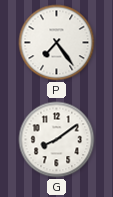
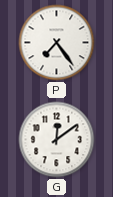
G: 8:09 -> 12:09 (57, 140)
